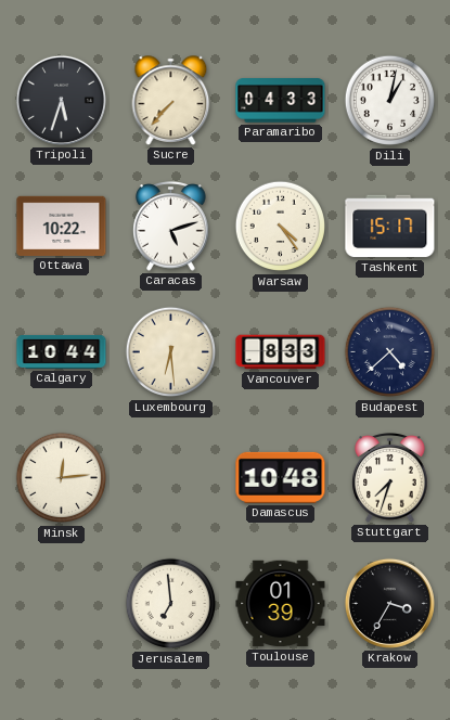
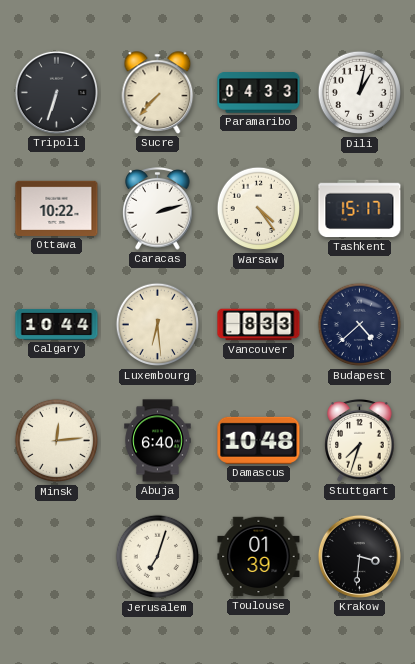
Tripoli: 5:33 -> 6:33 (56, 92)
Caracas: 5:12 -> 2:12 (158, 209)
Abuja: none -> 6:40 (158, 441)
Jerusalem: 6:59 -> 7:03 (158, 557)
Krakow: 3:35 -> 3:31 (359, 556)
